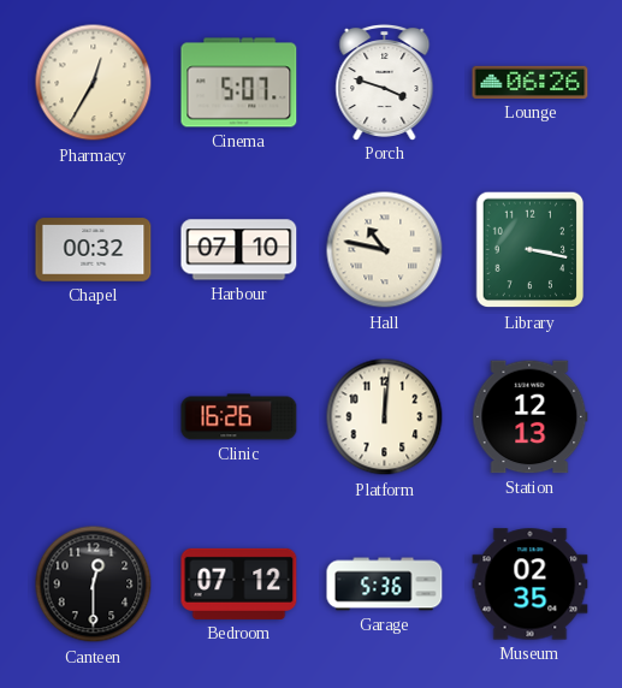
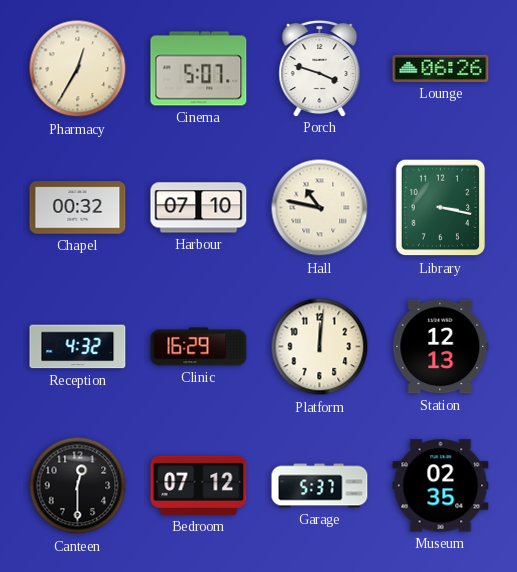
Reception: none -> 4:32 (78, 347)
Clinic: 16:26 -> 16:29 (199, 347)
Garage: 5:36 -> 5:37 (320, 486)
